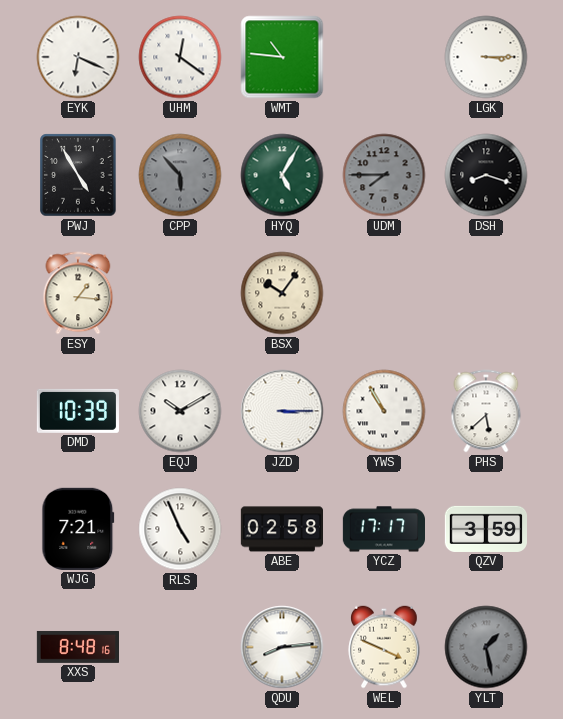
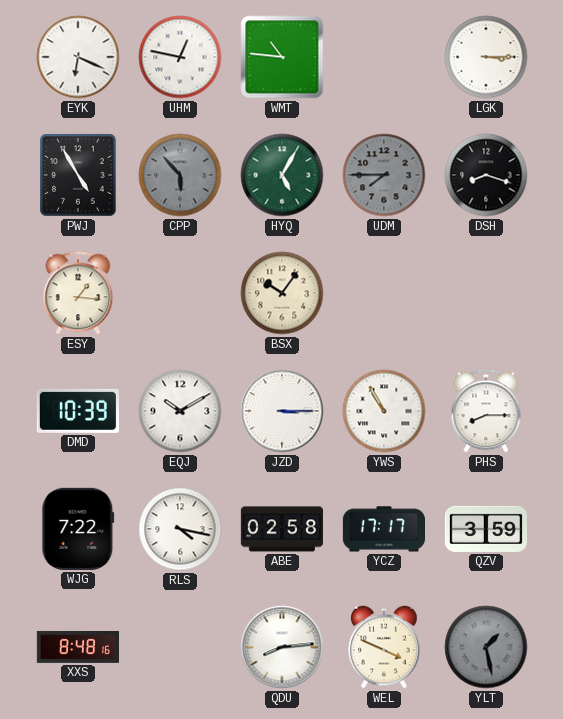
UHM: 12:21 -> 12:47 (180, 57)
PHS: 5:38 -> 8:15 (486, 411)
WJG: 7:21 -> 7:22 (78, 529)
RLS: 4:56 -> 4:17 (180, 529)
